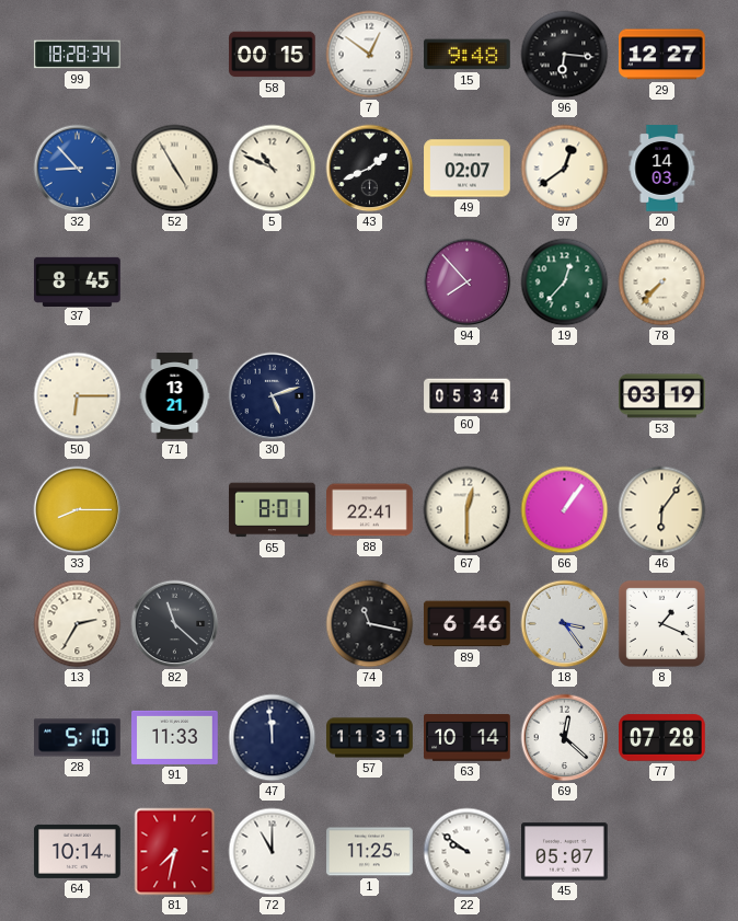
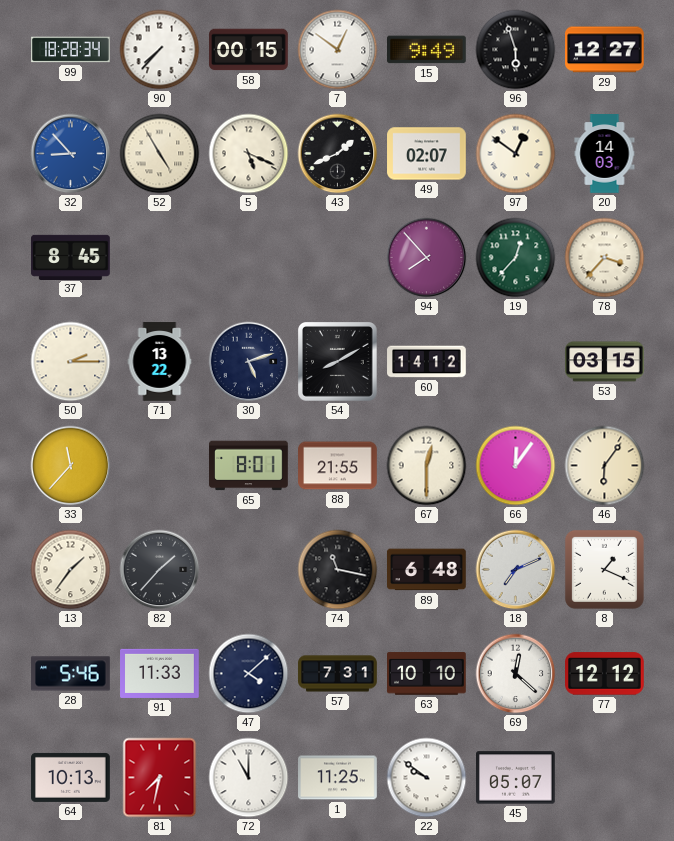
90: none -> 7:37 (160, 50)
15: 9:48 -> 9:49 (427, 50)
96: 6:16 -> 5:57 (516, 50)
5: 10:49 -> 5:19 (249, 154)
97: 12:39 -> 12:51 (516, 154)
78: 7:37 -> 3:37 (605, 258)
50: 6:15 -> 2:15 (71, 362)
71: 13:21 -> 13:22 (160, 362)
54: none -> 8:10 (338, 362)
60: 05:34 -> 14:12 (427, 362)
53: 03:19 -> 03:15 (605, 362)
33: 8:15 -> 11:37 (71, 466)
88: 22:41 -> 21:55 (338, 466)
66: 1:06 -> 12:06 (516, 466)
13: 2:35 -> 1:36 (71, 570)
82: 11:22 -> 1:37 (160, 570)
89: 6:46 -> 6:48 (427, 570)
18: 3:24 -> 7:11 (516, 570)
28: 5:10 -> 5:46 (71, 674)
47: 11:59 -> 4:08 (249, 674)
57: 11:31 -> 7:31 (338, 674)
63: 10:14 -> 10:10 (427, 674)
77: 07:28 -> 12:12 (605, 674)
64: 10:14 -> 10:13 (71, 777)
